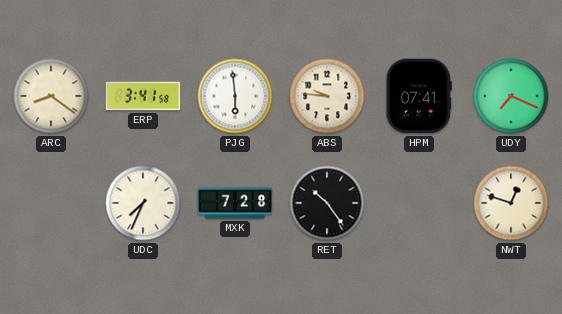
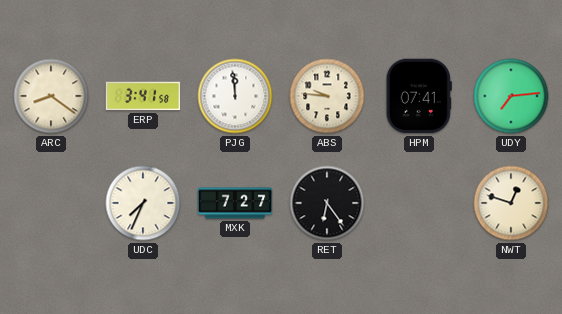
PJG: 5:59 -> 11:59 (235, 96)
UDY: 7:19 -> 7:14 (511, 96)
MXK: 7:28 -> 7:27 (235, 203)
RET: 10:24 -> 6:24 (327, 203)
